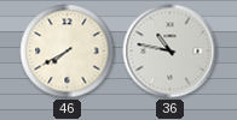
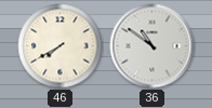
36: 10:47 -> 10:51 (153, 46)
